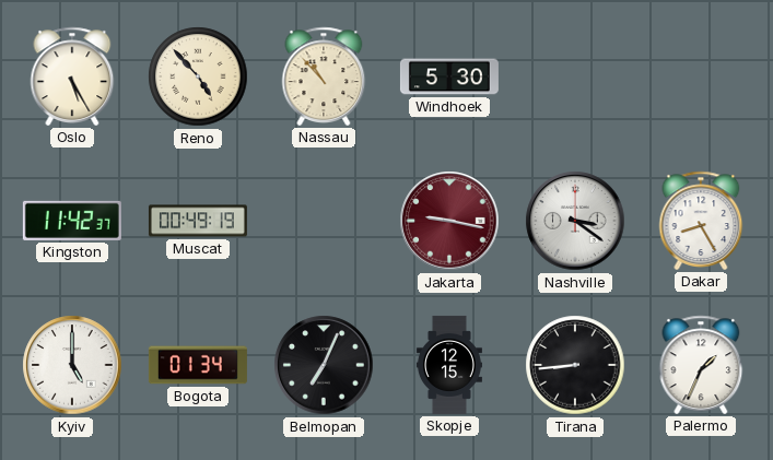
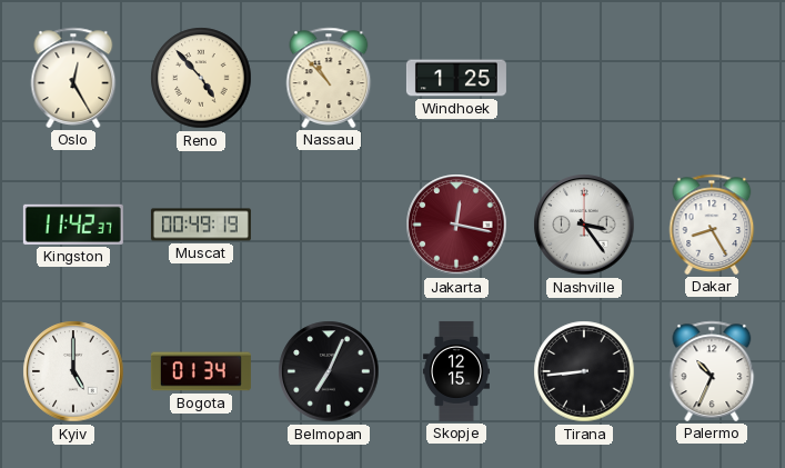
Oslo: 5:25 -> 12:25 (73, 78)
Windhoek: 5:30 -> 1:25 (456, 78)
Jakarta: 9:17 -> 12:17 (456, 225)
Nashville: 3:21 -> 3:24 (584, 225)
Palermo: 1:34 -> 10:34 (712, 371)
